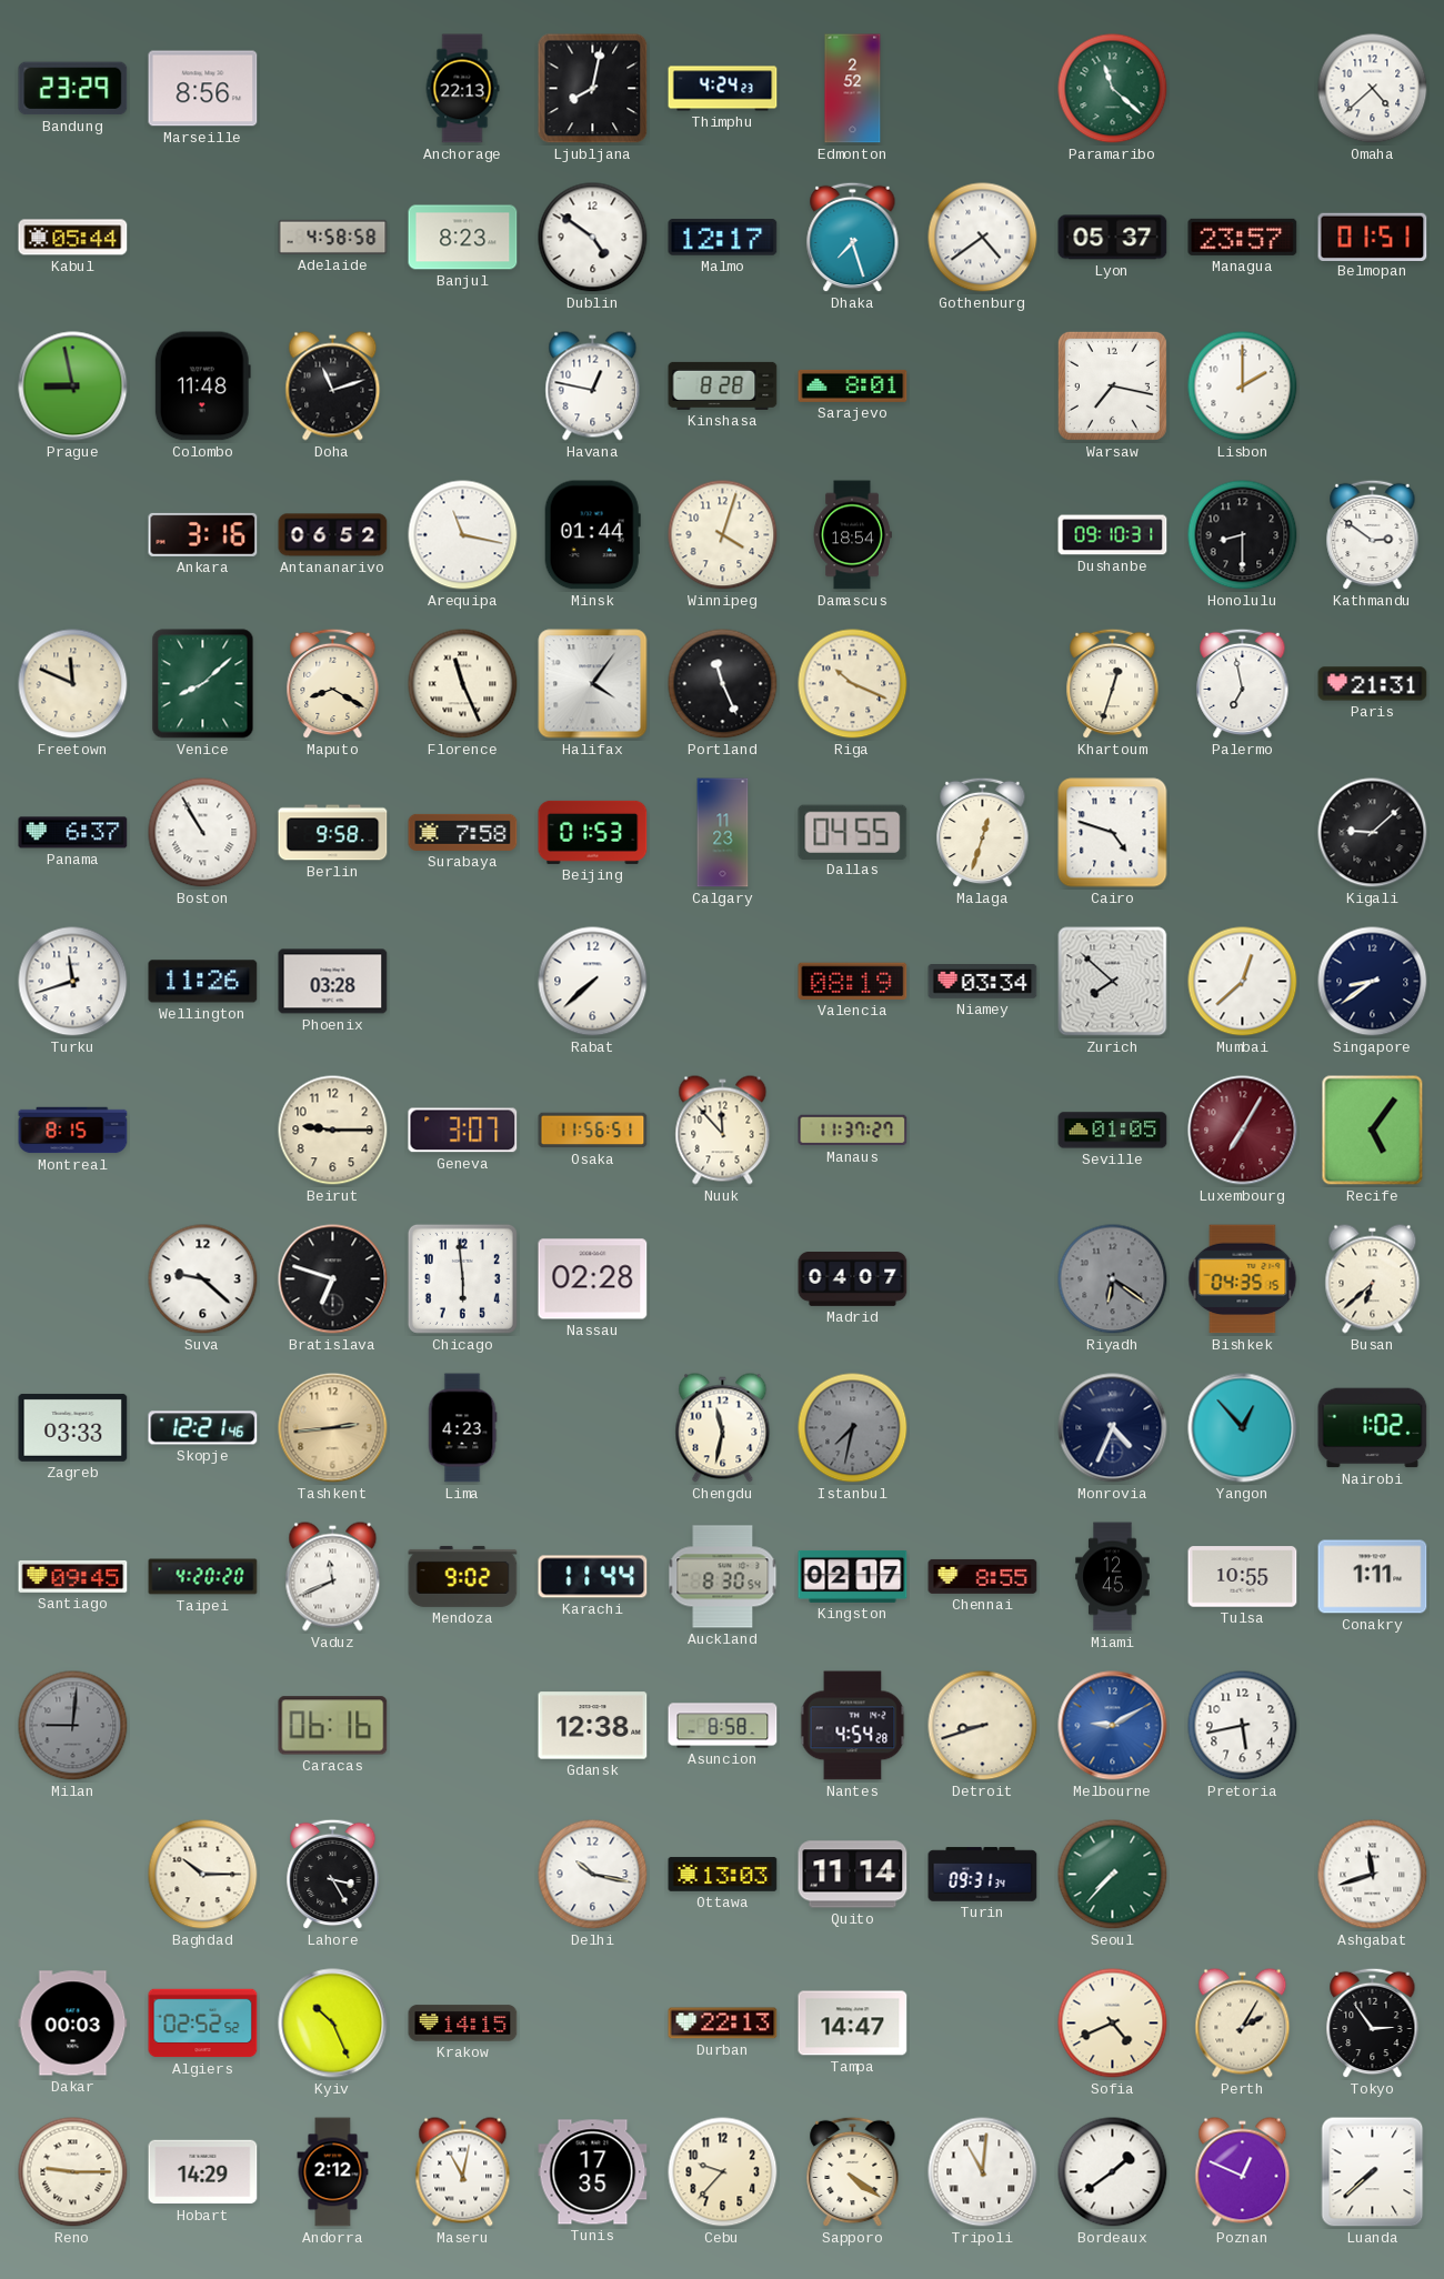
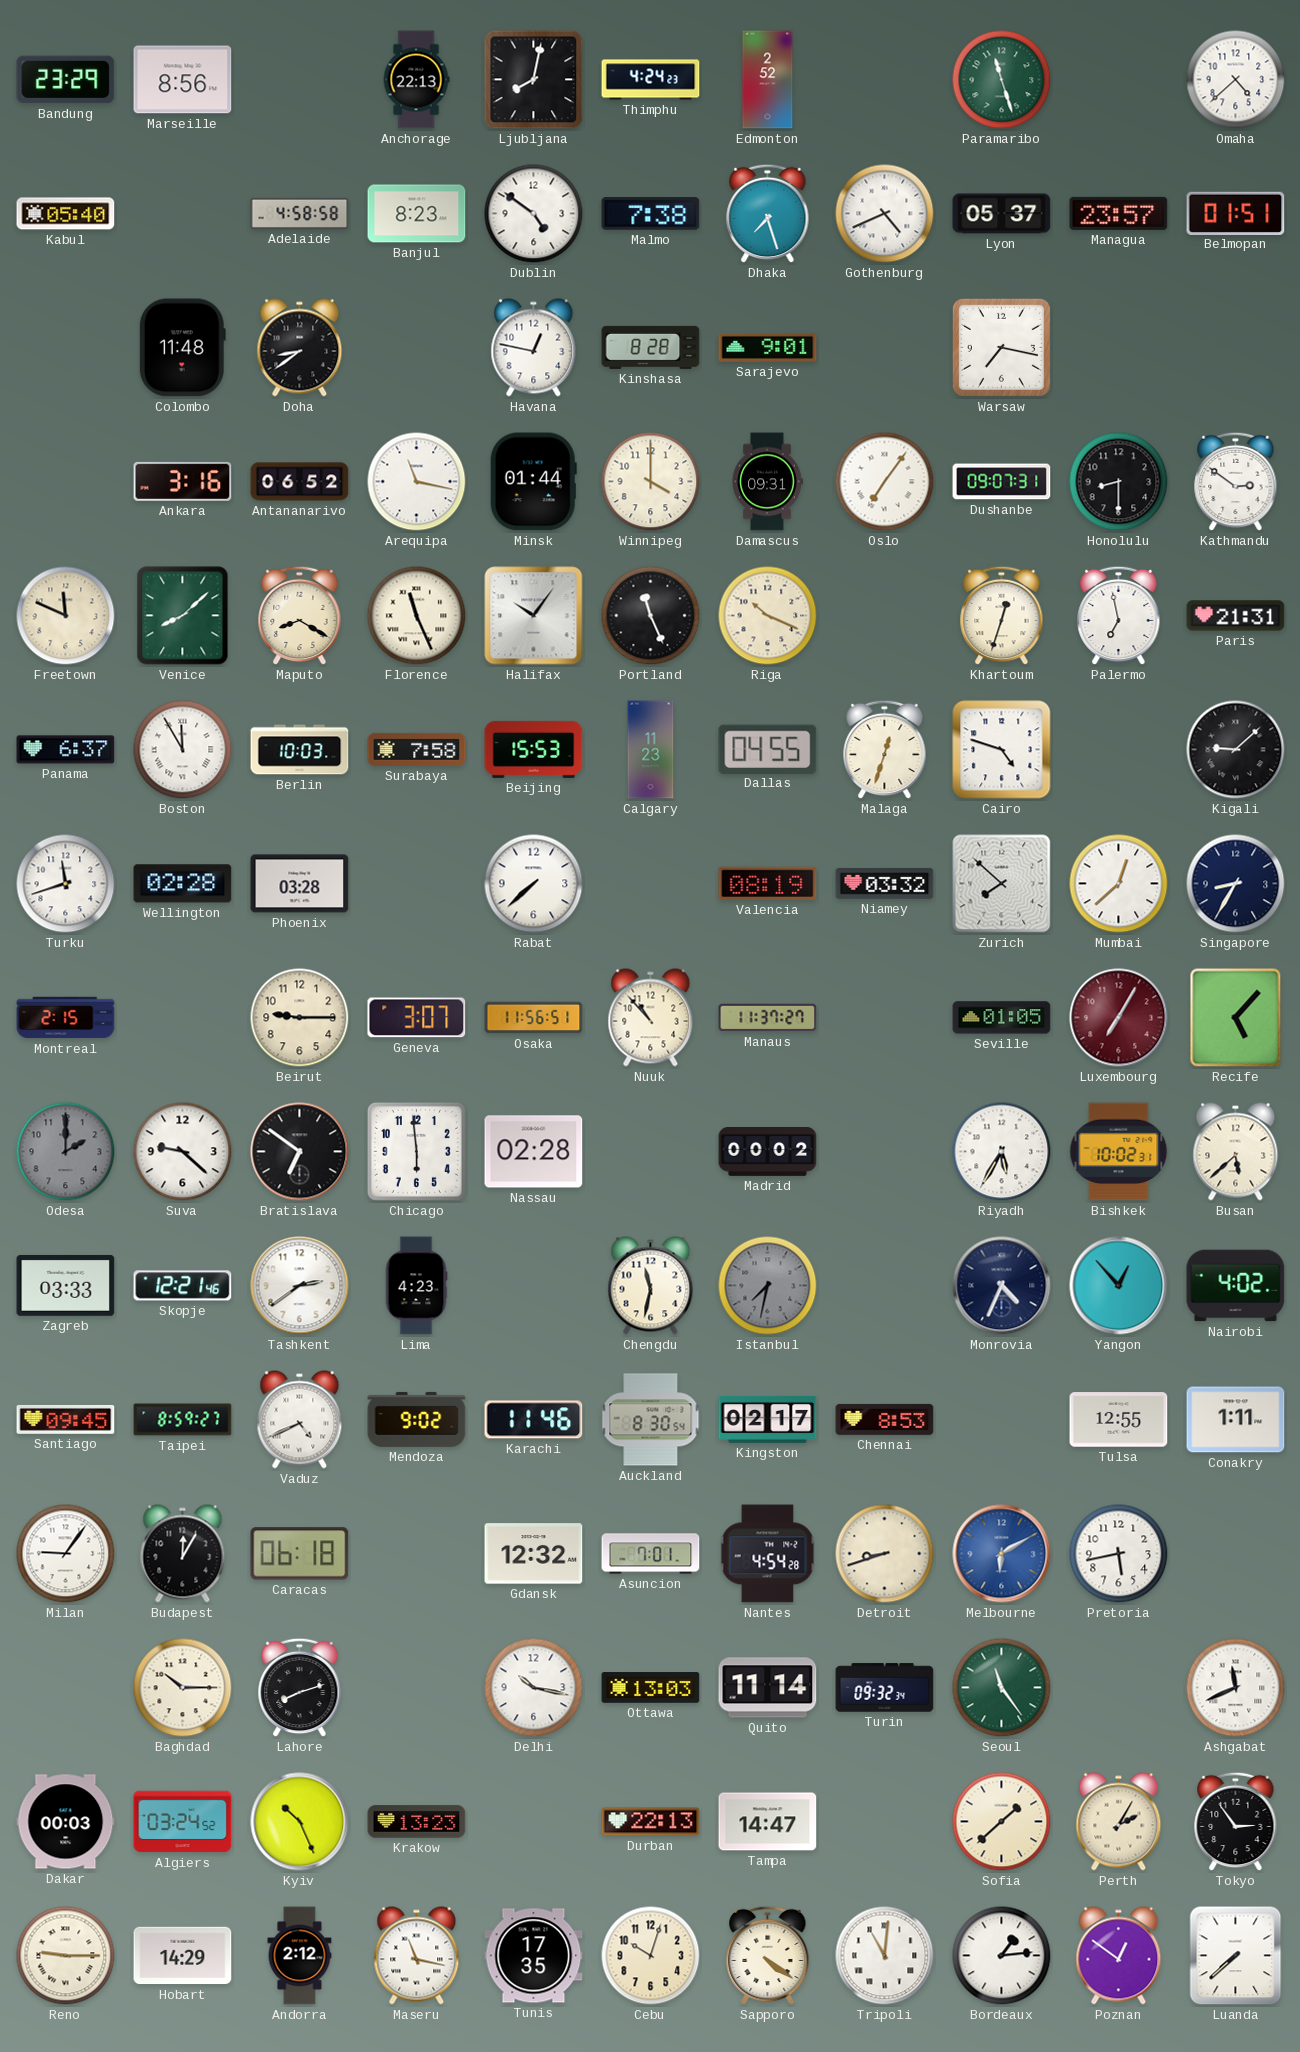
Paramaribo: 11:22 -> 11:27 (1002, 80)
Kabul: 05:44 -> 05:40 (66, 214)
Malmo: 12:17 -> 7:38 (651, 214)
Gothenburg: 4:39 -> 4:41 (885, 214)
Prague: 8:58 -> none (73, 386)
Doha: 11:12 -> 8:39 (300, 348)
Sarajevo: 8:01 -> 9:01 (768, 347)
Lisbon: 2:00 -> none (1243, 386)
Winnipeg: 4:03 -> 4:00 (651, 482)
Damascus: 18:54 -> 09:31 (767, 482)
Oslo: none -> 7:06 (885, 482)
Dushanbe: 09:10 -> 09:07 (1002, 482)
Halifax: 4:06 -> 10:06 (534, 616)
Boston: 10:55 -> 11:55 (183, 750)
Berlin: 9:58 -> 10:03 (300, 750)
Beijing: 01:53 -> 15:53 (534, 749)
Wellington: 11:26 -> 02:28 (183, 884)
Niamey: 03:34 -> 03:32 (885, 884)
Singapore: 8:39 -> 8:35 (1236, 884)
Montreal: 8:15 -> 2:15 (66, 1018)
Nuuk: 11:53 -> 10:53 (651, 1018)
Recife: 5:06 -> 5:07 (1236, 1018)
Odesa: none -> 2:00 (66, 1152)
Bratislava: 6:48 -> 6:51 (300, 1152)
Madrid: 04:07 -> 00:02 (768, 1152)
Riyadh: 6:21 -> 5:35 (1002, 1152)
Riyadh dial: grey -> white (1002, 1152)
Bishkek: 04:35 -> 10:02 (1119, 1152)
Busan: 6:38 -> 5:38 (1236, 1152)
Tashkent: 2:44 -> 2:39 (300, 1286)
Tashkent dial: champagne -> white (300, 1286)
Nairobi: 1:02 -> 4:02 (1236, 1286)
Taipei: 4:20 -> 8:59 (183, 1420)
Vaduz: 11:41 -> 4:41 (300, 1420)
Karachi: 11:44 -> 11:46 (534, 1420)
Chennai: 8:55 -> 8:53 (885, 1419)
Miami: 12:45 -> none (1113, 1577)
Tulsa: 10:55 -> 12:55 (1119, 1420)
Milan: 9:01 -> 9:06 (66, 1554)
Milan dial: grey -> white (66, 1554)
Budapest: none -> 12:05 (183, 1554)
Caracas: 06:16 -> 06:18 (300, 1554)
Gdansk: 12:38 -> 12:32 (534, 1554)
Asuncion: 8:58 -> 7:01 (651, 1554)
Melbourne: 9:10 -> 6:10 (1002, 1554)
Lahore: 3:25 -> 8:12 (300, 1688)
Turin: 09:31 -> 09:32 (885, 1688)
Seoul: 7:37 -> 11:24 (1002, 1688)
Ashgabat: 11:42 -> 11:41 (1236, 1688)
Algiers: 02:52 -> 03:24 (183, 1822)
Krakow: 14:15 -> 13:23 (417, 1822)
Sofia: 4:41 -> 1:38 (1002, 1822)
Maseru: 11:02 -> 11:17 (417, 1956)
Cebu: 9:37 -> 10:03 (651, 1956)
Bordeaux: 1:39 -> 1:14 (1002, 1956)
Poznan: 12:49 -> 12:51 (1119, 1956)
